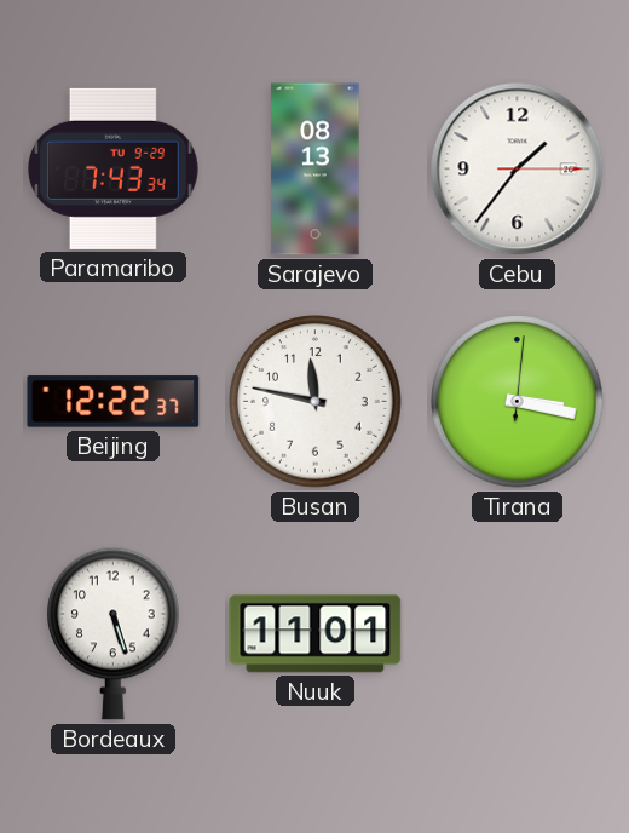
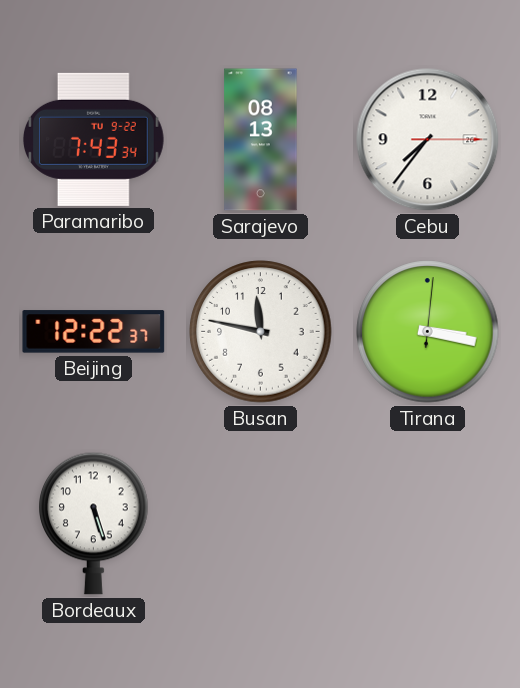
Paramaribo date: TU 9-29 -> TU 9-22 (93, 139)
Cebu: 1:36 -> 7:36 (428, 140)
Nuuk: 11:01 -> none (316, 634)
